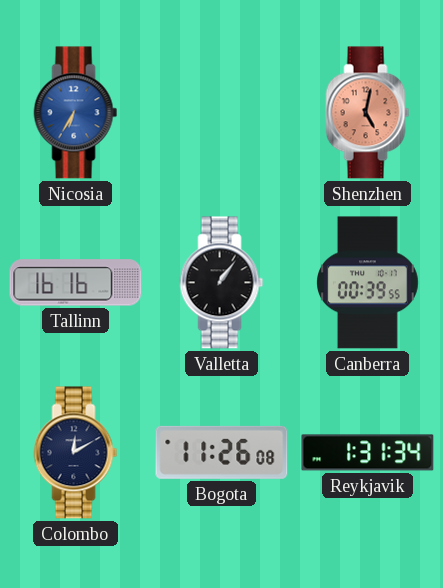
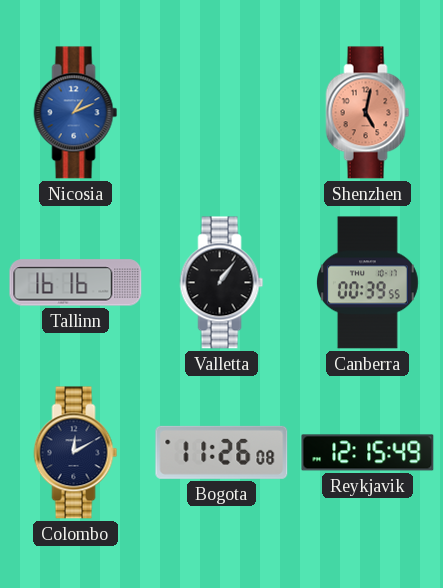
Nicosia: 6:35 -> 1:11 (76, 113)
Reykjavik: 1:31 -> 12:15 (368, 453)
